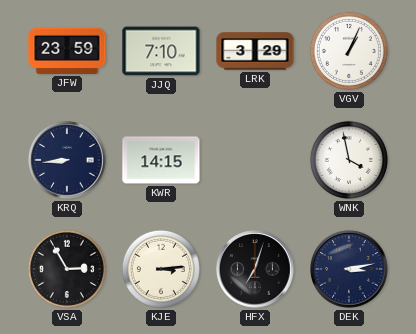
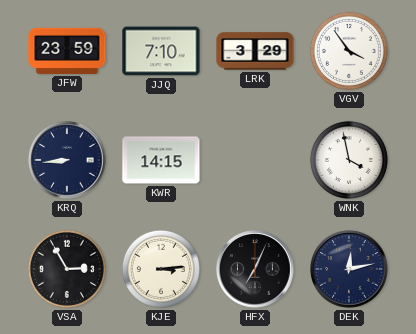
VGV: 1:04 -> 3:54 (349, 51)
HFX: 7:03 -> 7:04 (255, 269)
DEK: 3:13 -> 12:13 (349, 269)
